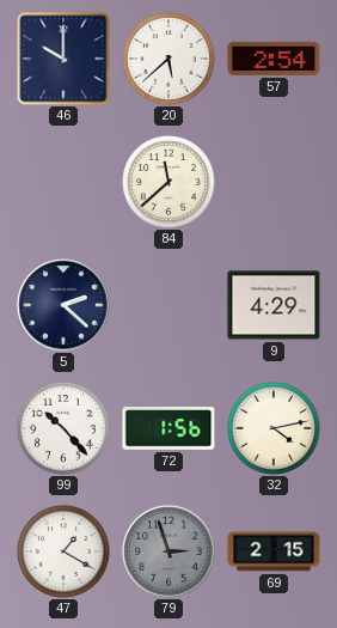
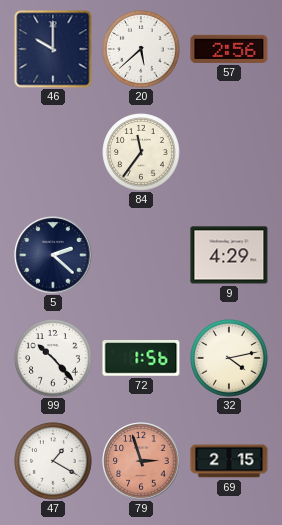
57: 2:54 -> 2:56 (229, 49)
84: 11:38 -> 11:36 (141, 152)
79 dial: grey -> salmon (141, 461)
